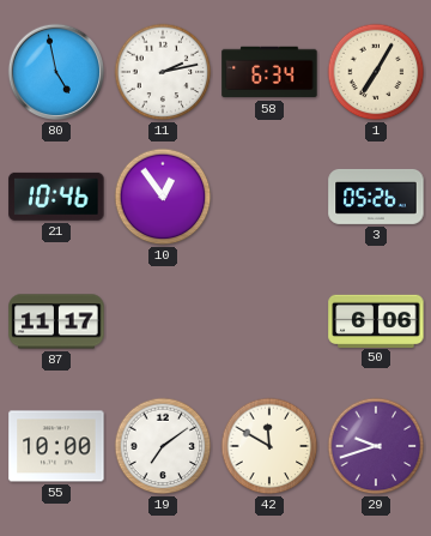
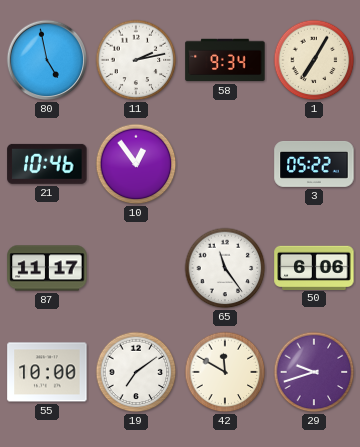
58: 6:34 -> 9:34 (225, 60)
3: 05:26 -> 05:22 (314, 164)
65: none -> 11:24 (225, 268)
